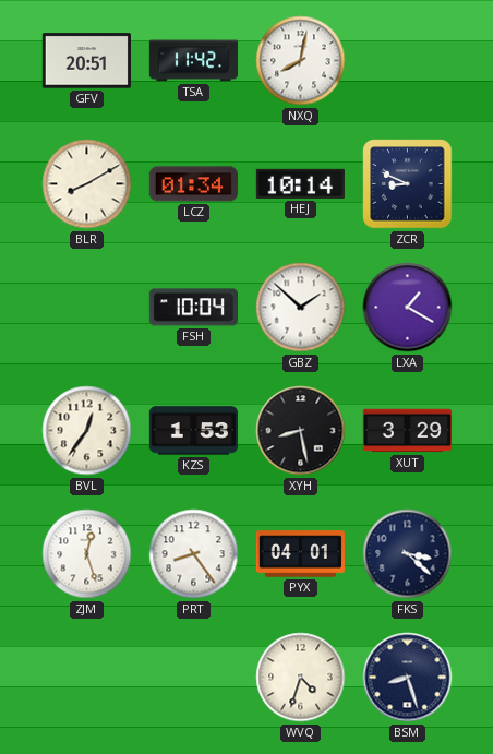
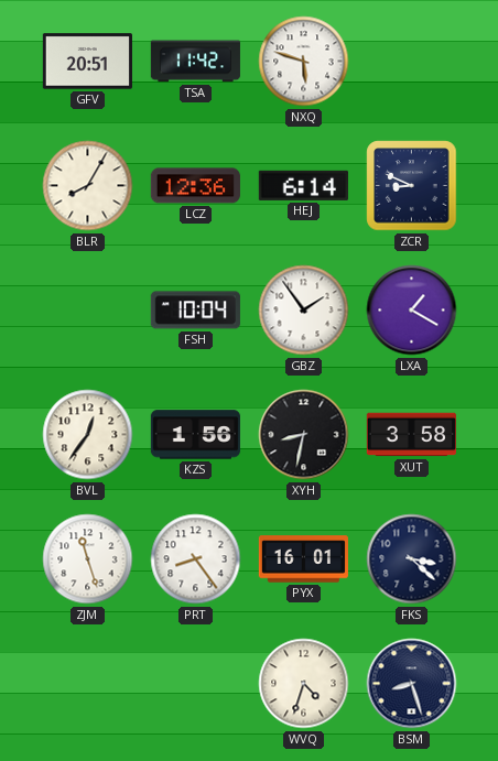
NXQ: 8:02 -> 5:48 (304, 62)
BLR: 8:10 -> 8:05 (88, 186)
LCZ: 01:34 -> 12:36 (195, 186)
HEJ: 10:14 -> 6:14 (303, 185)
GBZ: 1:52 -> 1:54 (304, 311)
KZS: 1:53 -> 1:56 (195, 435)
XYH: 8:28 -> 8:32 (304, 435)
XUT: 3:29 -> 3:58 (411, 435)
ZJM: 12:27 -> 11:27 (88, 559)
PYX: 04:01 -> 16:01 (303, 559)
